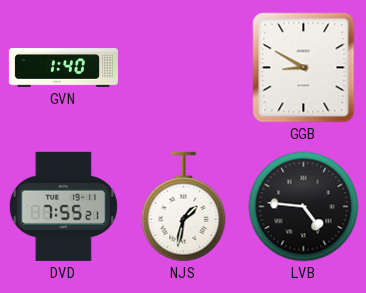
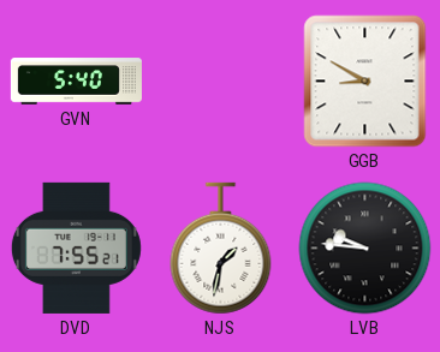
GVN: 1:40 -> 5:40 (76, 82)
LVB: 4:46 -> 9:46 (365, 249)
